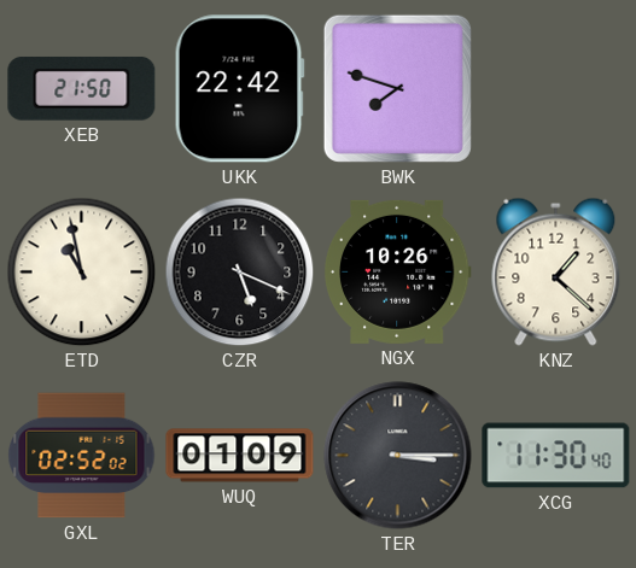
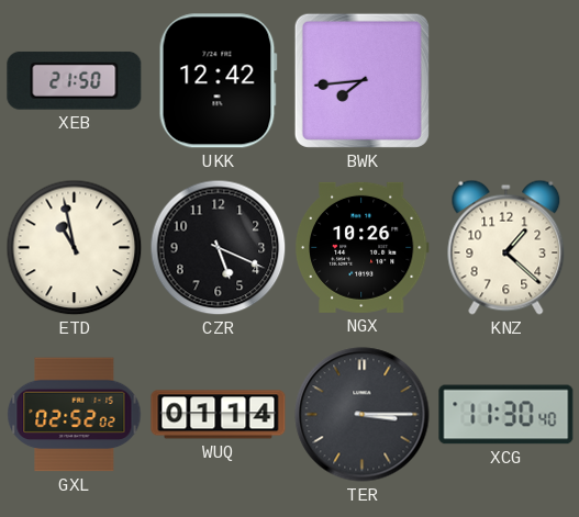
UKK: 22:42 -> 12:42 (218, 81)
BWK: 7:48 -> 7:44 (361, 80)
WUQ: 01:09 -> 01:14 (219, 415)
